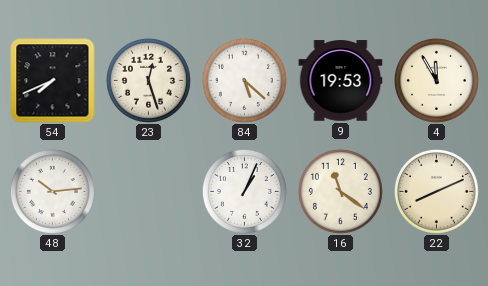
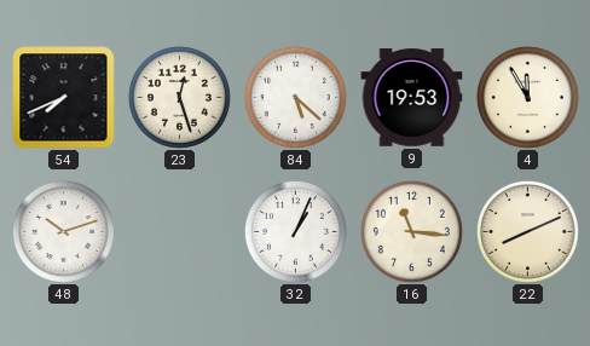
48: 10:14 -> 10:12 (63, 231)
16: 11:21 -> 11:16 (411, 231)
